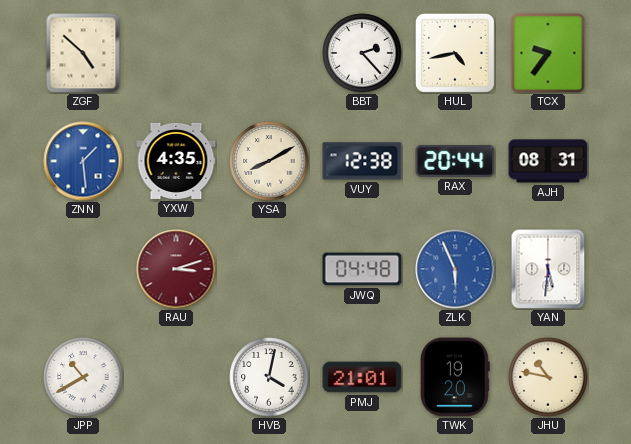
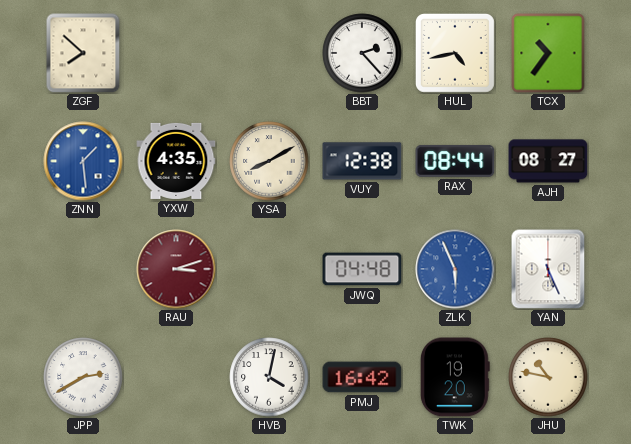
ZGF: 4:52 -> 7:52 (83, 53)
TCX: 9:36 -> 10:36 (548, 53)
RAX: 20:44 -> 08:44 (455, 161)
AJH: 08:31 -> 08:27 (548, 161)
YAN: 5:31 -> 5:26 (548, 269)
JPP: 10:40 -> 2:40 (83, 377)
PMJ: 21:01 -> 16:42 (362, 377)
